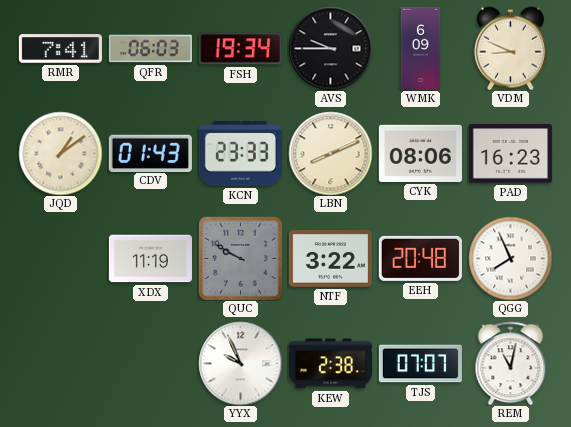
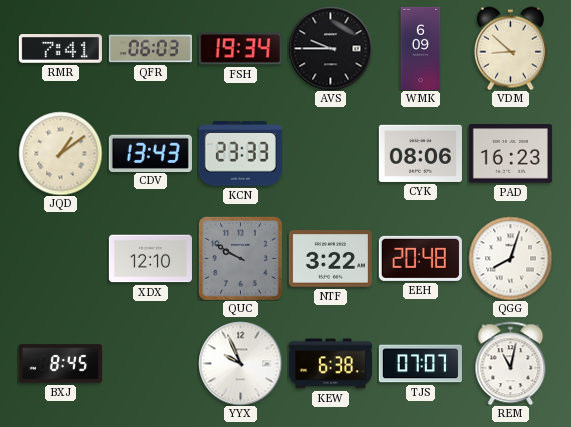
VDM: 8:49 -> 8:52 (510, 48)
CDV: 01:43 -> 13:43 (150, 153)
LBN: 8:11 -> none (330, 153)
XDX: 11:19 -> 12:10 (150, 259)
QGG: 7:56 -> 8:03 (510, 258)
BXJ: none -> 8:45 (60, 364)
KEW: 2:38 -> 6:38 (330, 364)
